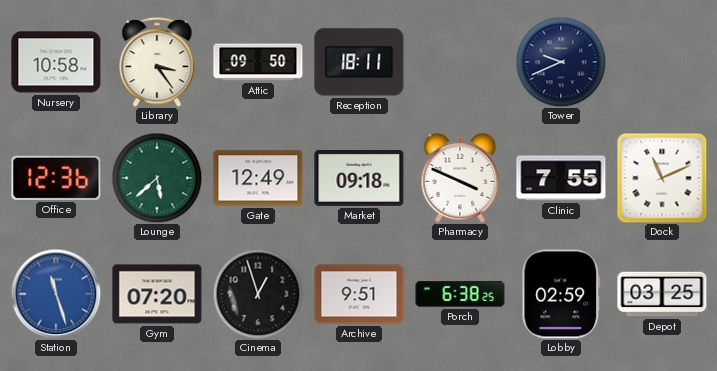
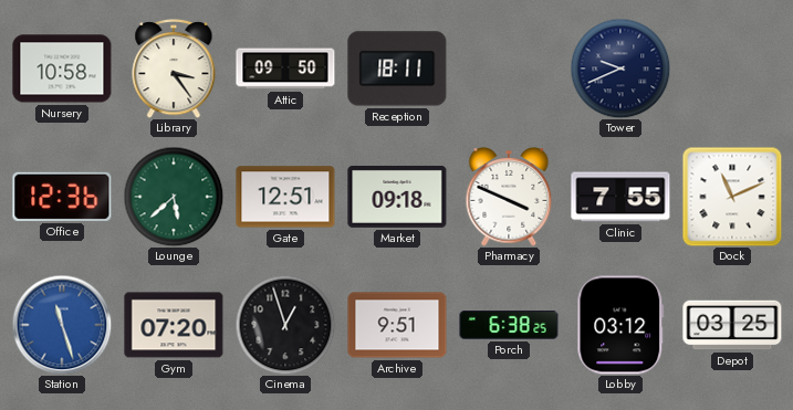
Gate: 12:49 -> 12:51 (285, 197)
Lobby: 02:59 -> 03:12 (620, 325)
